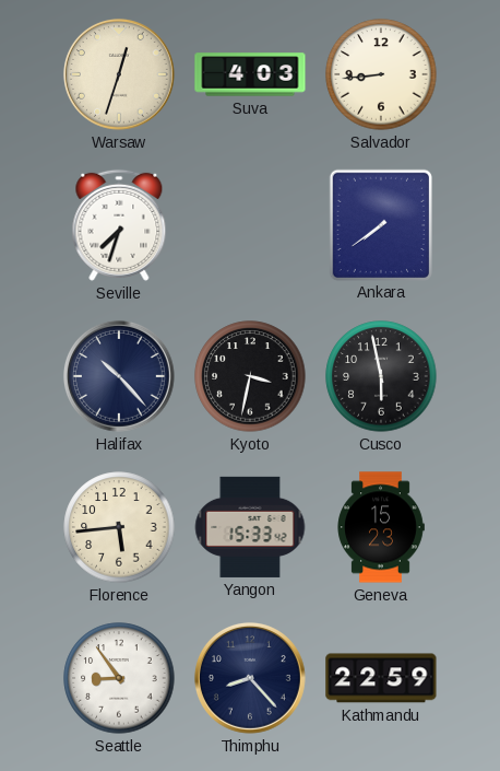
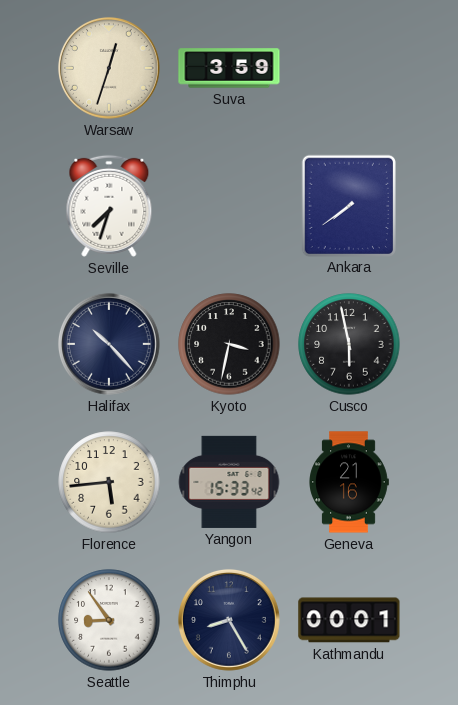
Suva: 4:03 -> 3:59 (229, 68)
Salvador: 8:44 -> none (381, 74)
Geneva: 15:23 -> 21:16 (349, 482)
Thimphu: 8:23 -> 8:25 (229, 620)
Kathmandu: 22:59 -> 00:01 (349, 620)
